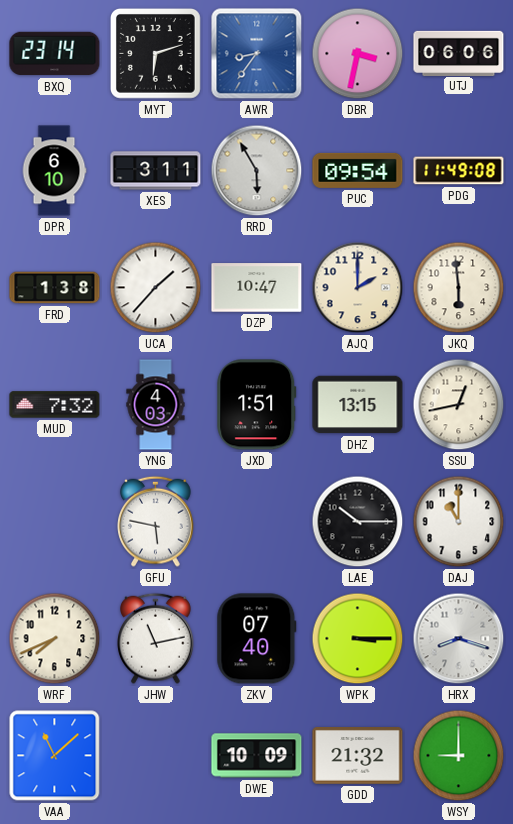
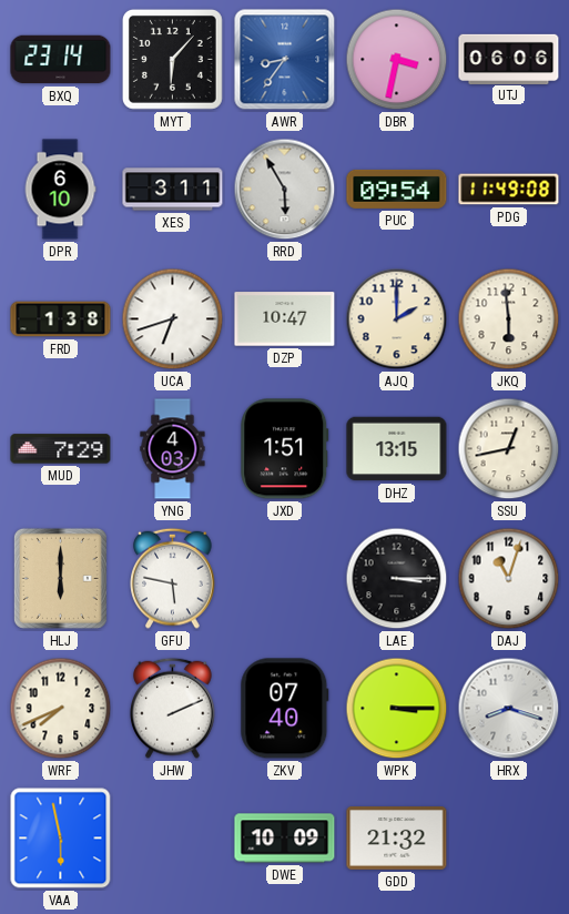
MYT: 6:12 -> 6:07 (172, 59)
UCA: 1:37 -> 6:42 (173, 319)
MUD: 7:32 -> 7:29 (61, 449)
HLJ: none -> 6:00 (60, 578)
LAE: 10:15 -> 3:15 (397, 579)
DAJ: 11:00 -> 11:03 (509, 579)
JHW: 11:13 -> 2:11 (173, 708)
VAA: 11:08 -> 5:58 (61, 839)
WSY: 9:00 -> none (459, 756)
